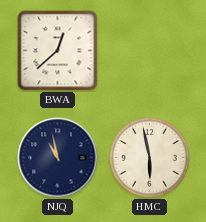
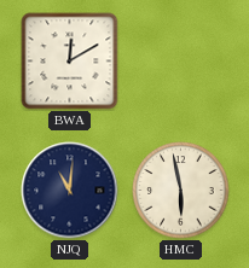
BWA: 12:38 -> 12:10 (70, 62)
NJQ: 10:58 -> 11:01 (70, 191)
